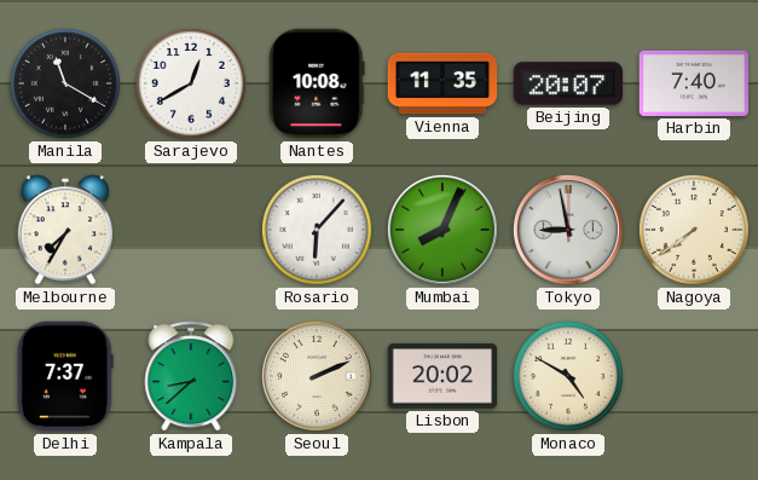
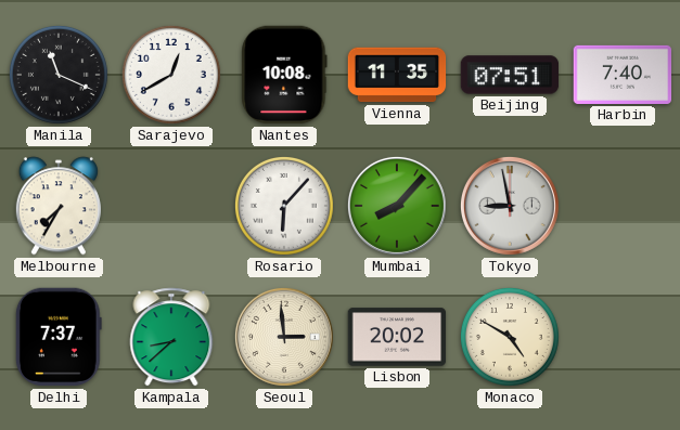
Manila: 11:20 -> 11:19 (59, 75)
Beijing: 20:07 -> 07:51 (510, 75)
Mumbai: 8:04 -> 8:07 (397, 206)
Nagoya: 7:39 -> none (694, 230)
Seoul: 2:11 -> 2:59 (284, 337)
